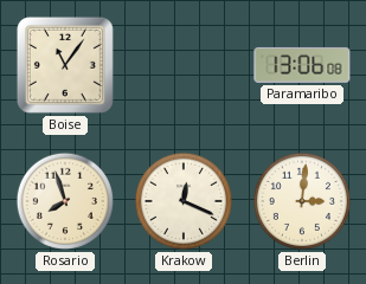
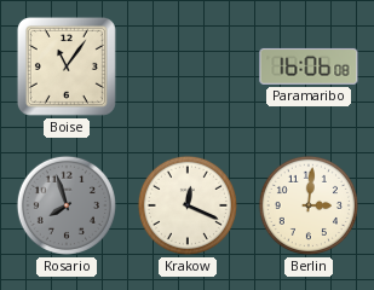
Paramaribo: 13:06 -> 16:06 (309, 66)
Rosario dial: cream -> grey (67, 205)
